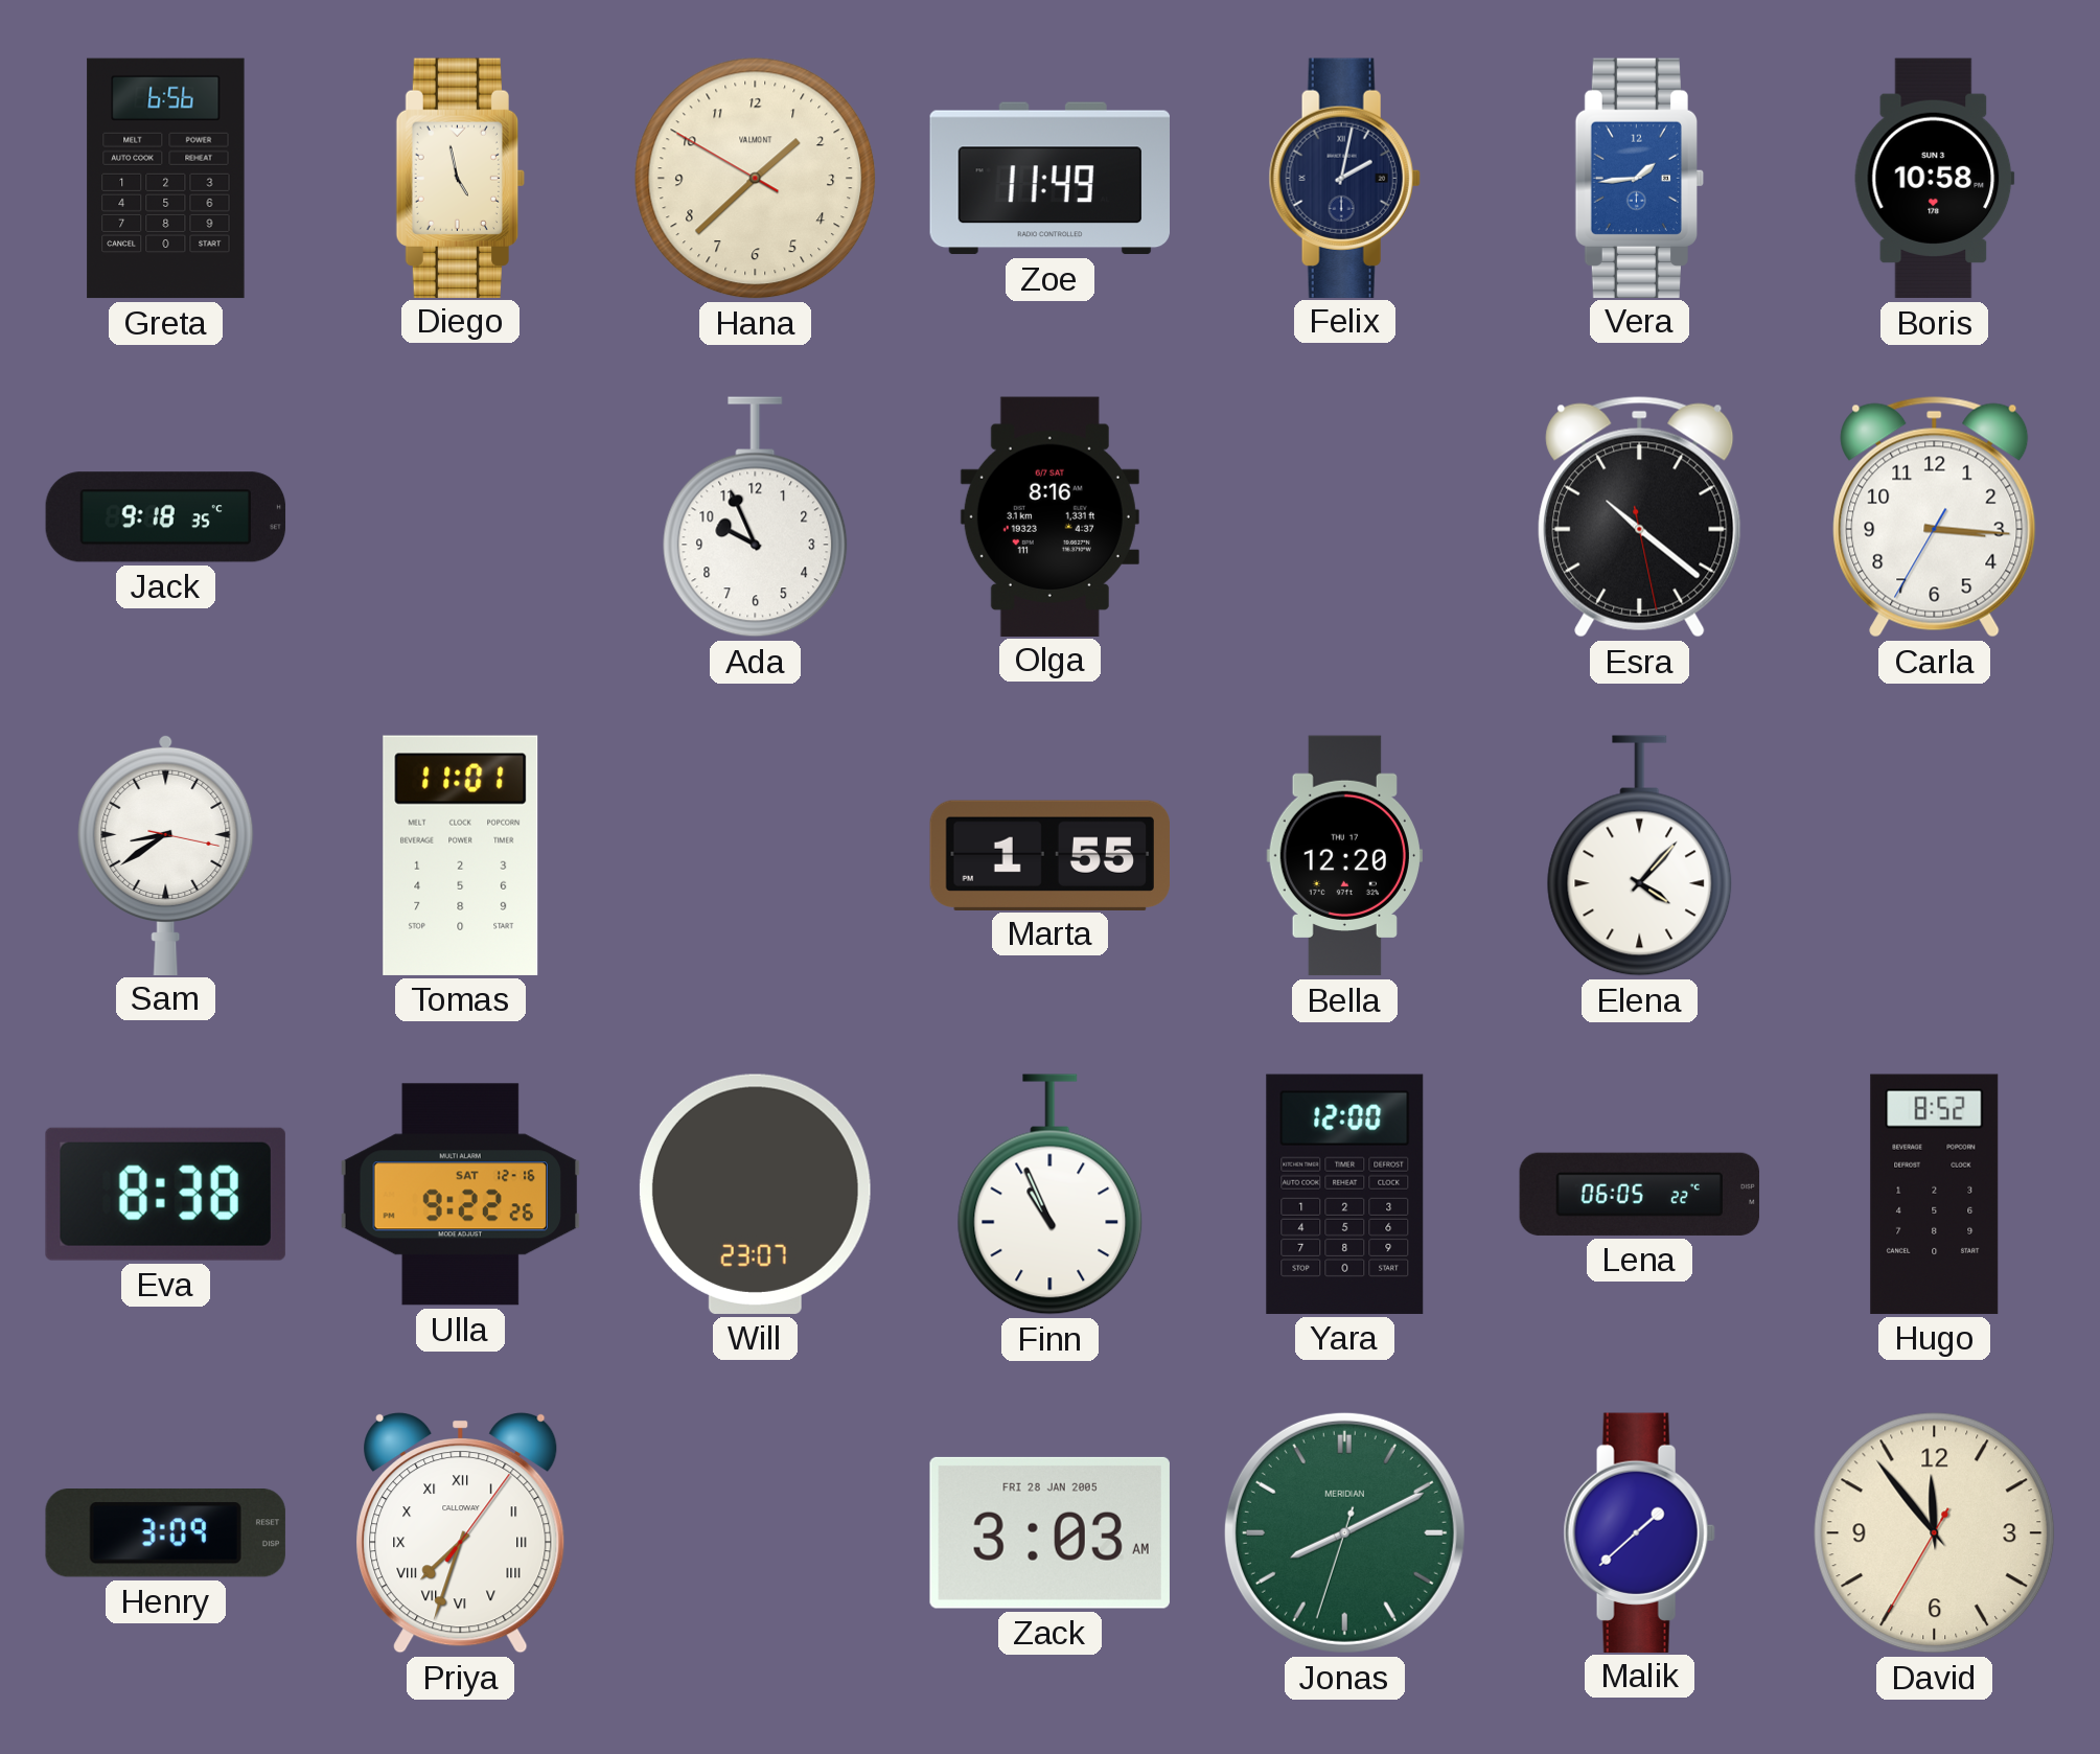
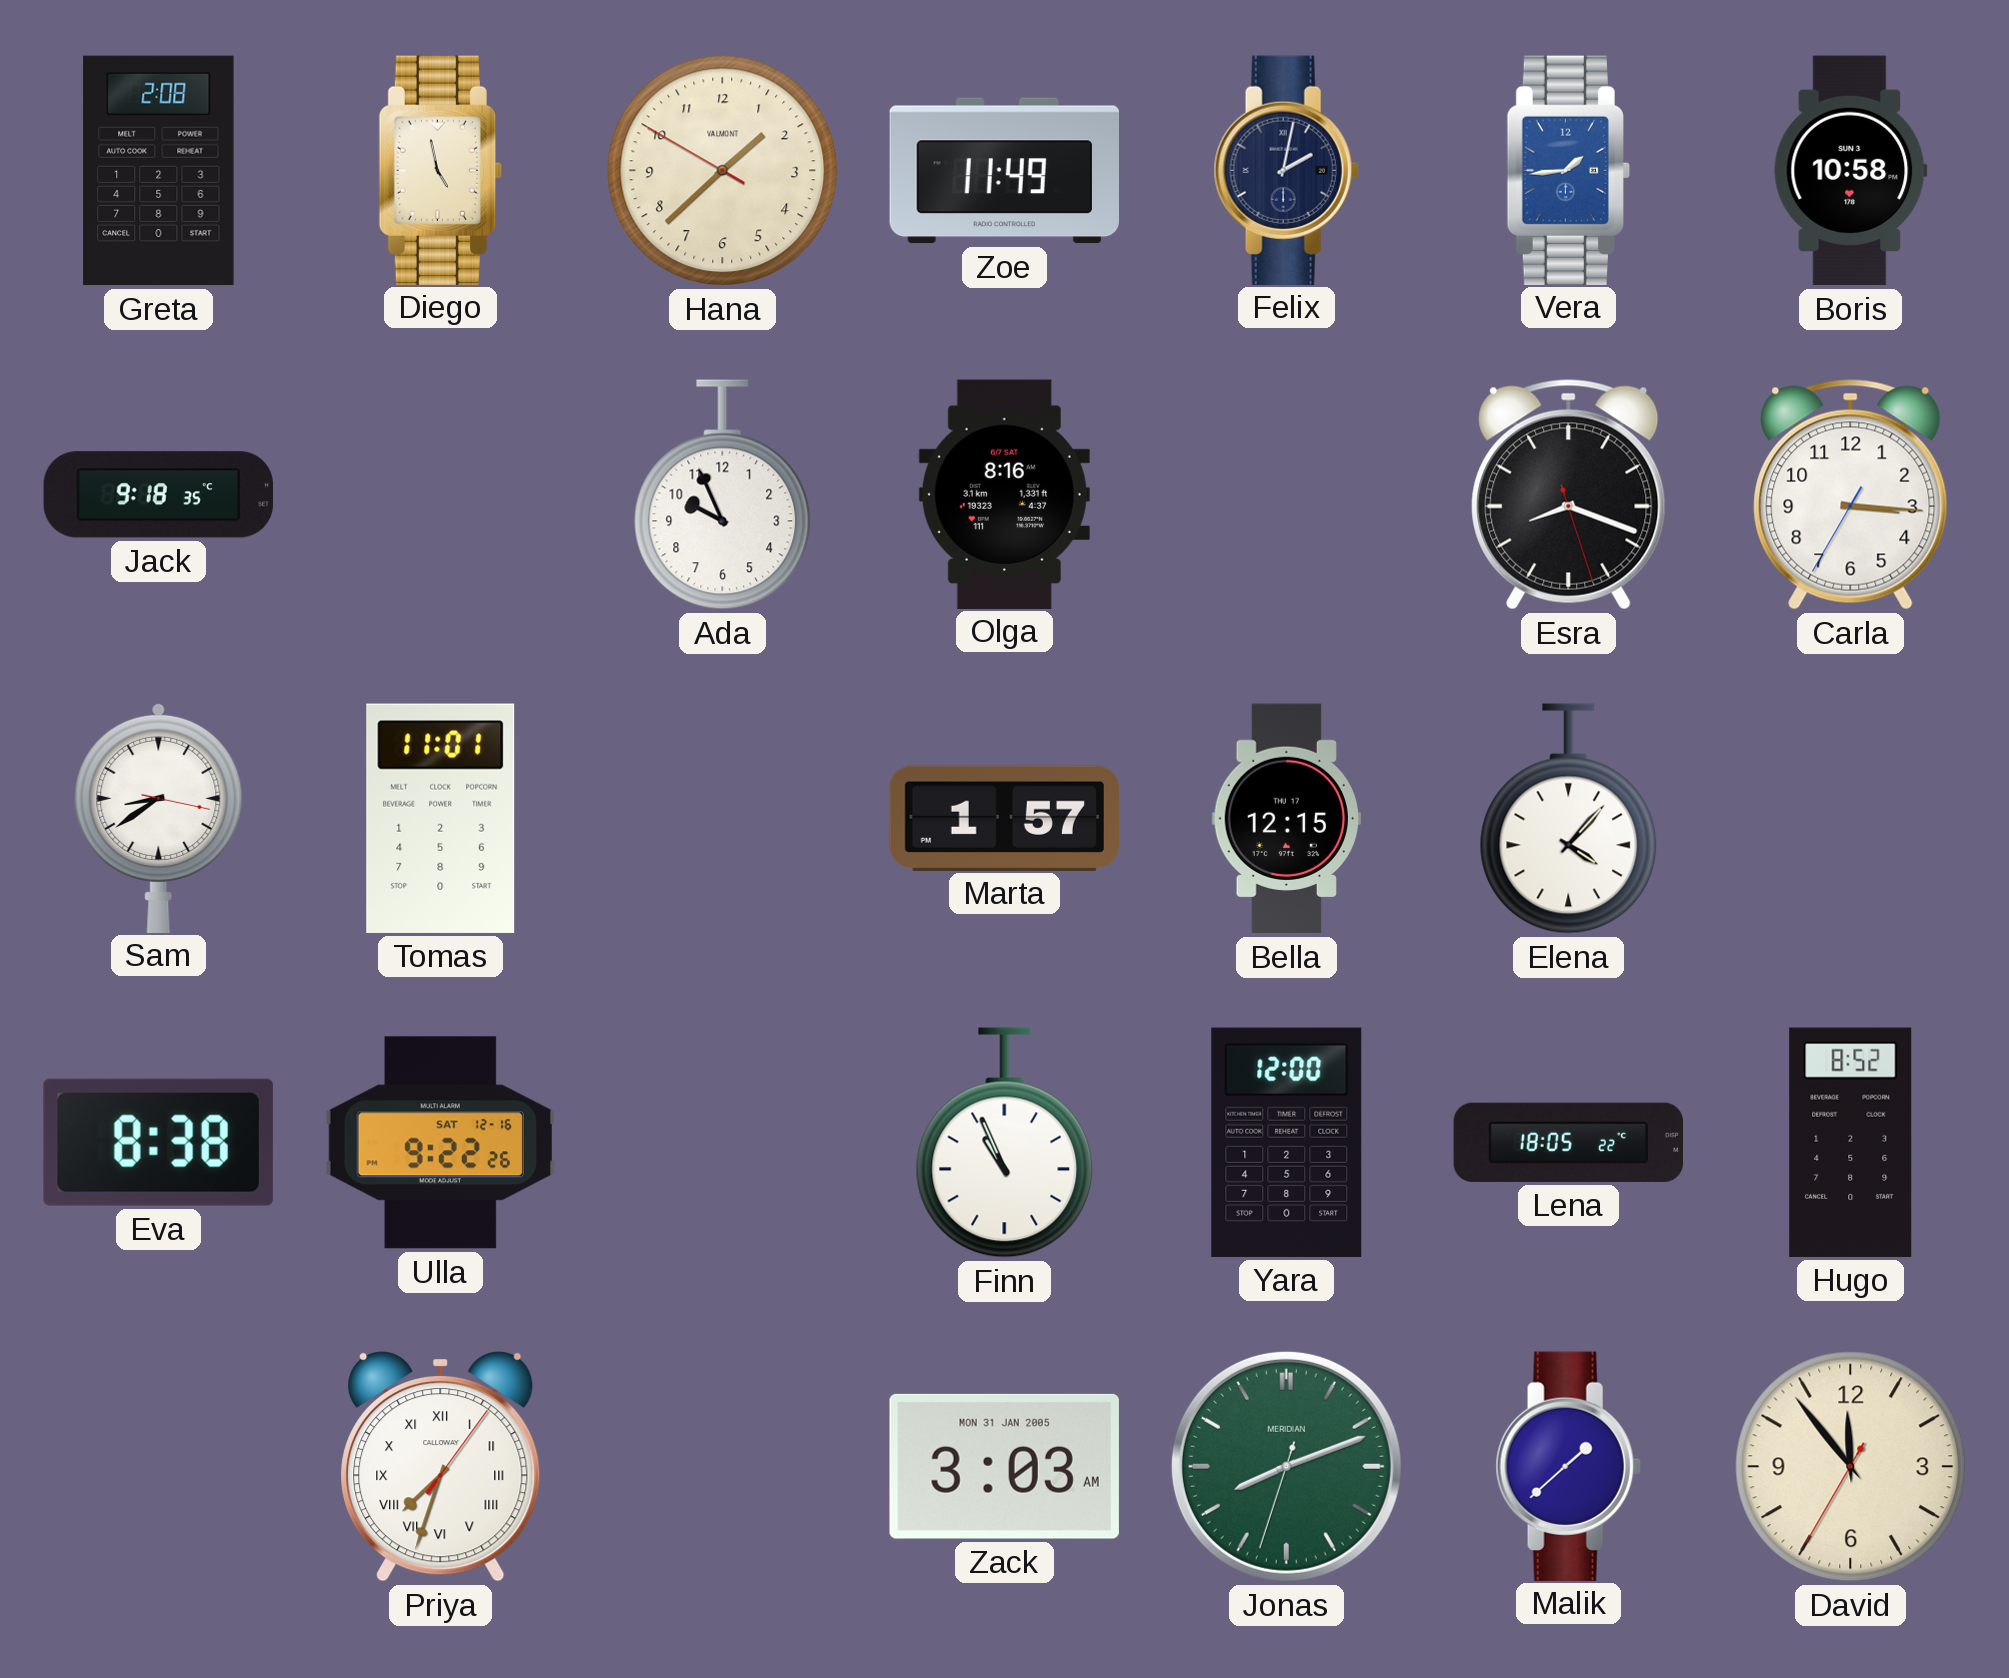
Greta: 6:56 -> 2:08 (159, 171)
Esra: 10:21 -> 8:18 (1569, 495)
Marta: 1:55 -> 1:57 (1004, 818)
Bella: 12:20 -> 12:15 (1286, 819)
Will: 23:07 -> none (755, 1194)
Lena: 06:05 -> 18:05 (1569, 1142)
Henry: 3:09 -> none (165, 1533)
Zack date: FRI 28 JAN 2005 -> MON 31 JAN 2005 (1004, 1466)
Jonas: 8:10 -> 8:11 (1286, 1466)
